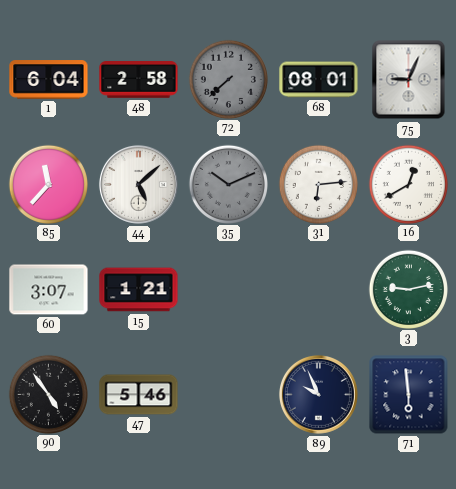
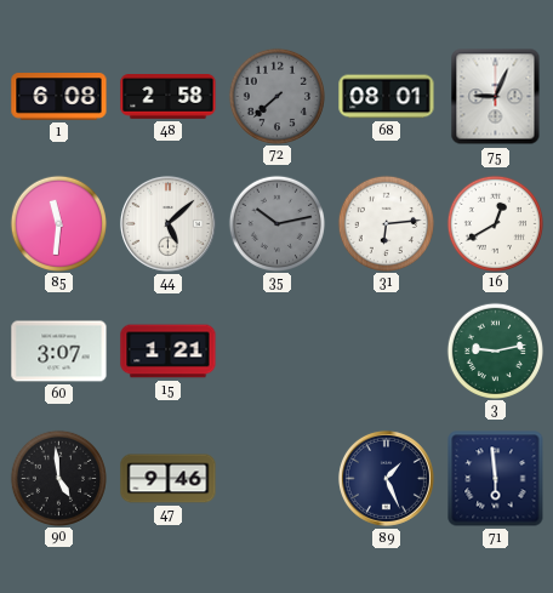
1: 6:04 -> 6:08 (59, 97)
85: 11:37 -> 11:31 (58, 223)
35: 10:11 -> 10:13 (276, 223)
90: 4:54 -> 4:59 (58, 478)
47: 5:46 -> 9:46 (169, 479)
89: 9:56 -> 1:26 (386, 478)
